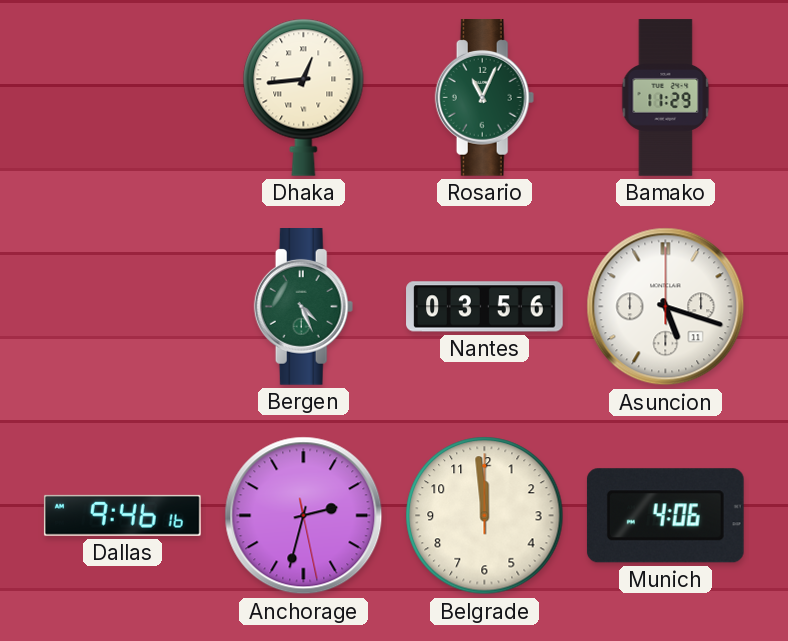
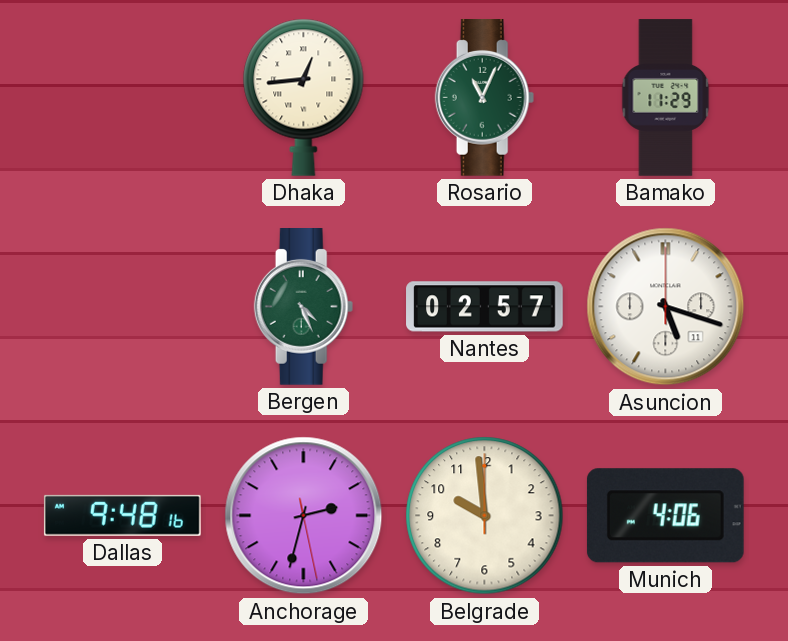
Nantes: 03:56 -> 02:57 (485, 307)
Dallas: 9:46 -> 9:48 (122, 515)
Belgrade: 11:59 -> 9:59 (485, 516)
